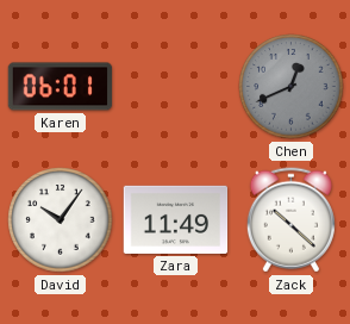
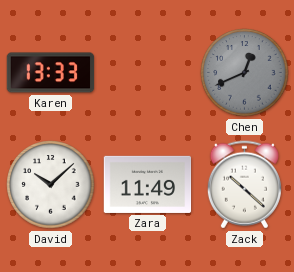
Karen: 06:01 -> 13:33 (51, 73)
David: 10:06 -> 10:08 (51, 185)
